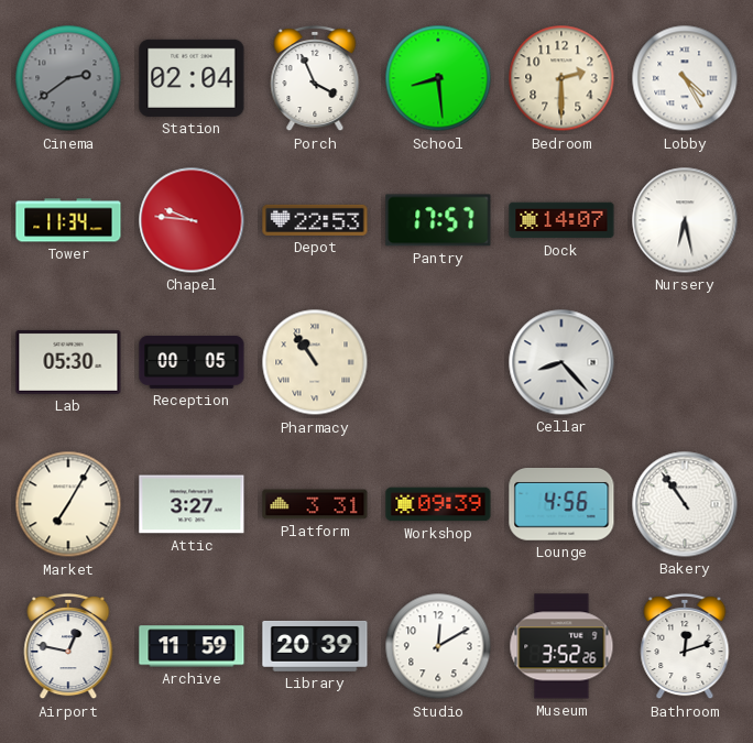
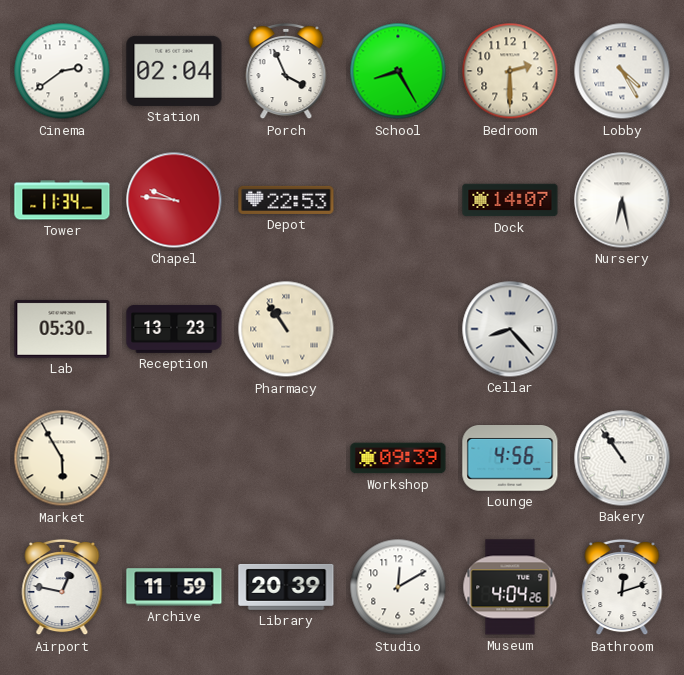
Cinema dial: grey -> white (62, 71)
School: 8:29 -> 8:25 (398, 71)
Pantry: 17:57 -> none (438, 220)
Reception: 00:05 -> 13:23 (174, 329)
Market: 7:05 -> 5:55 (62, 458)
Attic: 3:27 -> none (192, 504)
Platform: 3:31 -> none (315, 504)
Museum: 3:52 -> 4:04 (510, 587)
